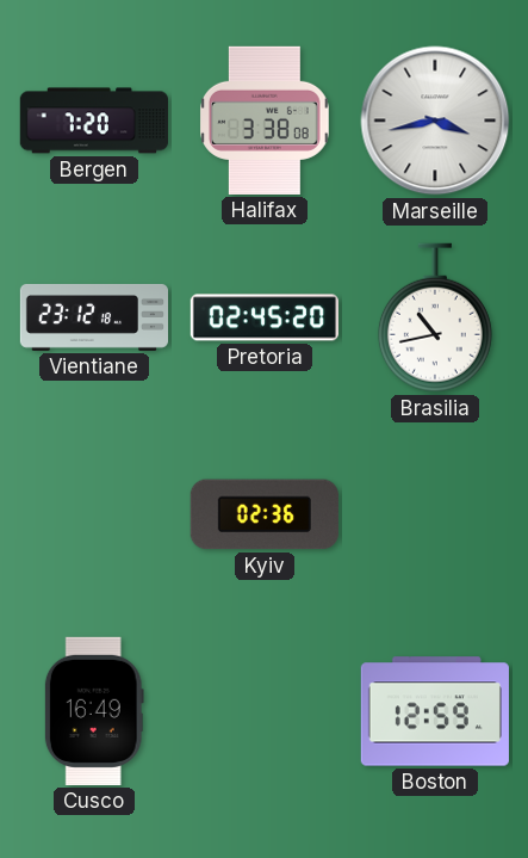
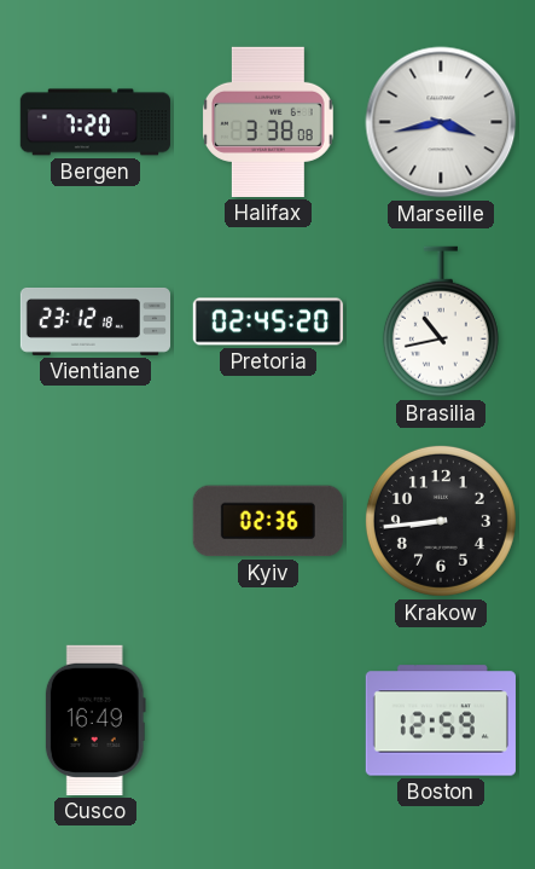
Krakow: none -> 8:44 (441, 521)
